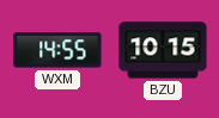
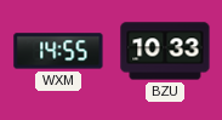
BZU: 10:15 -> 10:33 (165, 51)
